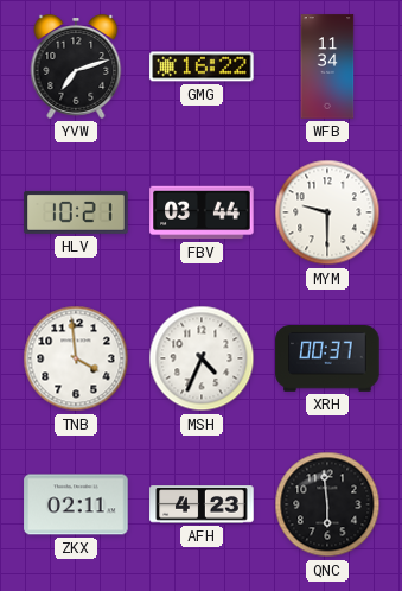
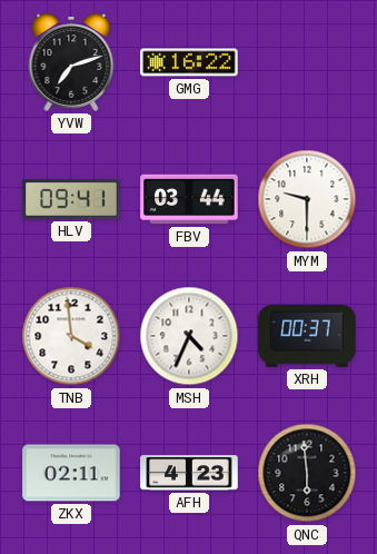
WFB: 11:34 -> none (327, 66)
HLV: 10:21 -> 09:41 (71, 199)
